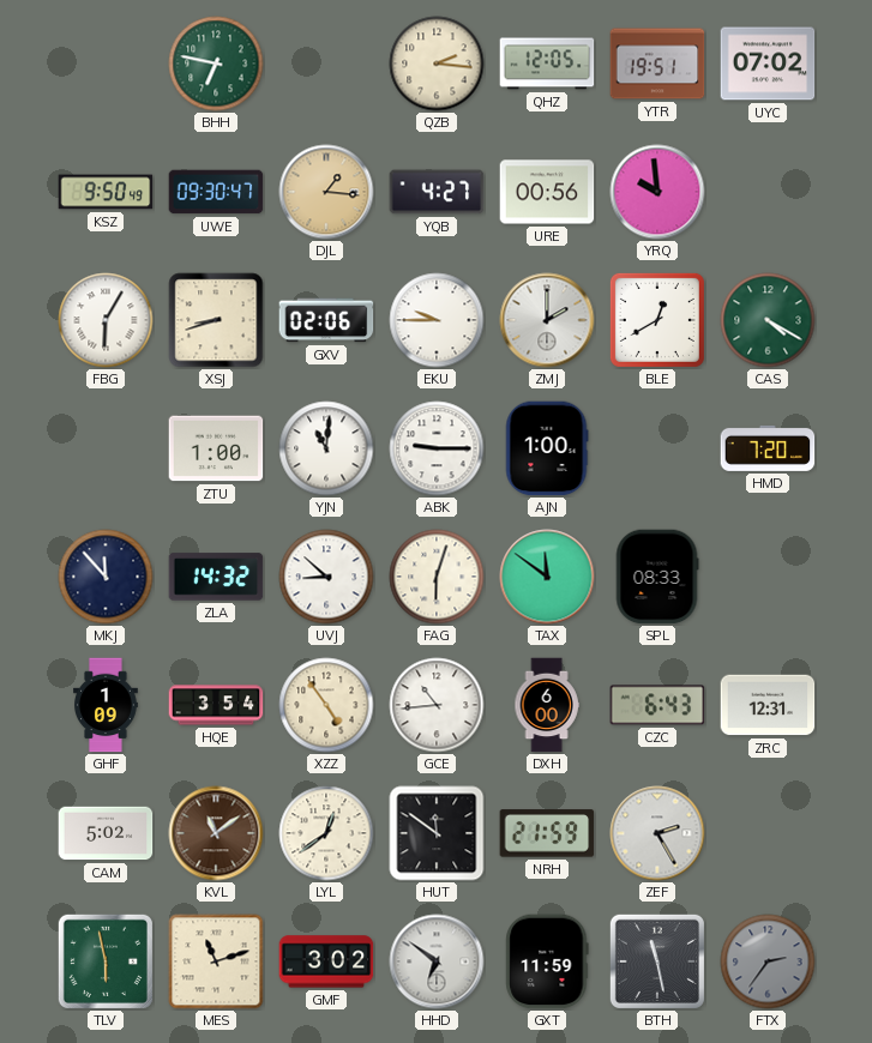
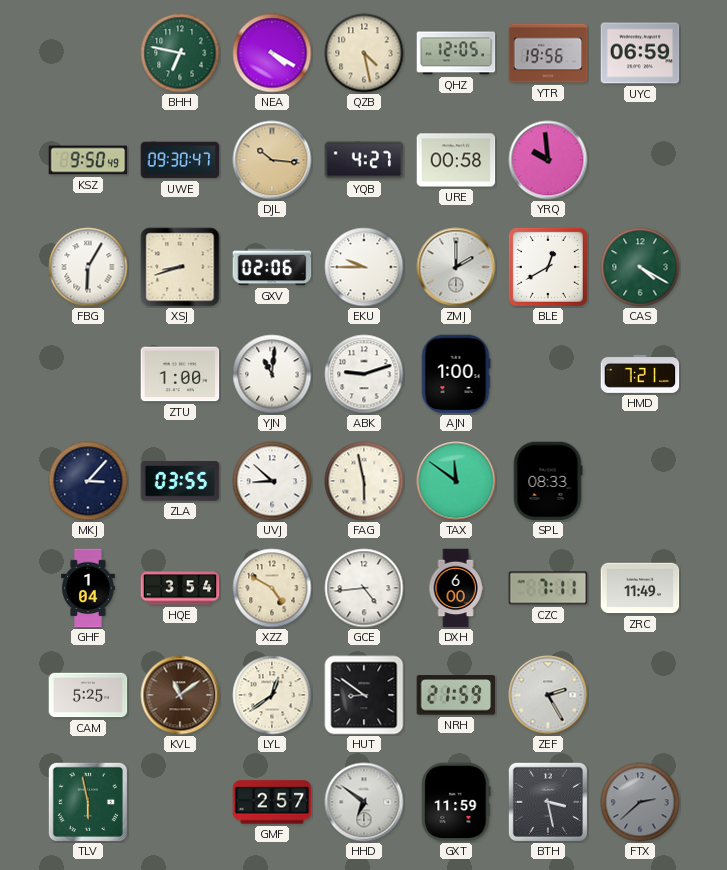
NEA: none -> 4:20 (272, 53)
QZB: 2:16 -> 4:28 (364, 53)
YTR: 19:51 -> 19:56 (548, 53)
UYC: 07:02 -> 06:59 (640, 53)
DJL: 1:16 -> 10:16 (272, 160)
URE: 00:56 -> 00:58 (456, 160)
ABK: 9:15 -> 9:12 (364, 374)
HMD: 7:20 -> 7:21 (640, 374)
MKJ: 11:53 -> 3:07 (88, 481)
ZLA: 14:32 -> 03:55 (180, 481)
FAG: 6:03 -> 5:58 (364, 481)
GHF: 1:09 -> 1:04 (89, 588)
XZZ: 4:54 -> 4:50 (272, 588)
GCE: 10:44 -> 4:44 (364, 588)
CZC: 6:43 -> 7:11 (548, 588)
ZRC: 12:31 -> 11:49 (640, 588)
CAM: 5:02 -> 5:25 (88, 695)
HUT: 11:51 -> 8:51 (364, 695)
MES: 11:12 -> none (216, 961)
GMF: 3:02 -> 2:57 (272, 802)
BTH: 11:28 -> 3:28 (548, 802)
FTX: 2:36 -> 2:38 (640, 802)
